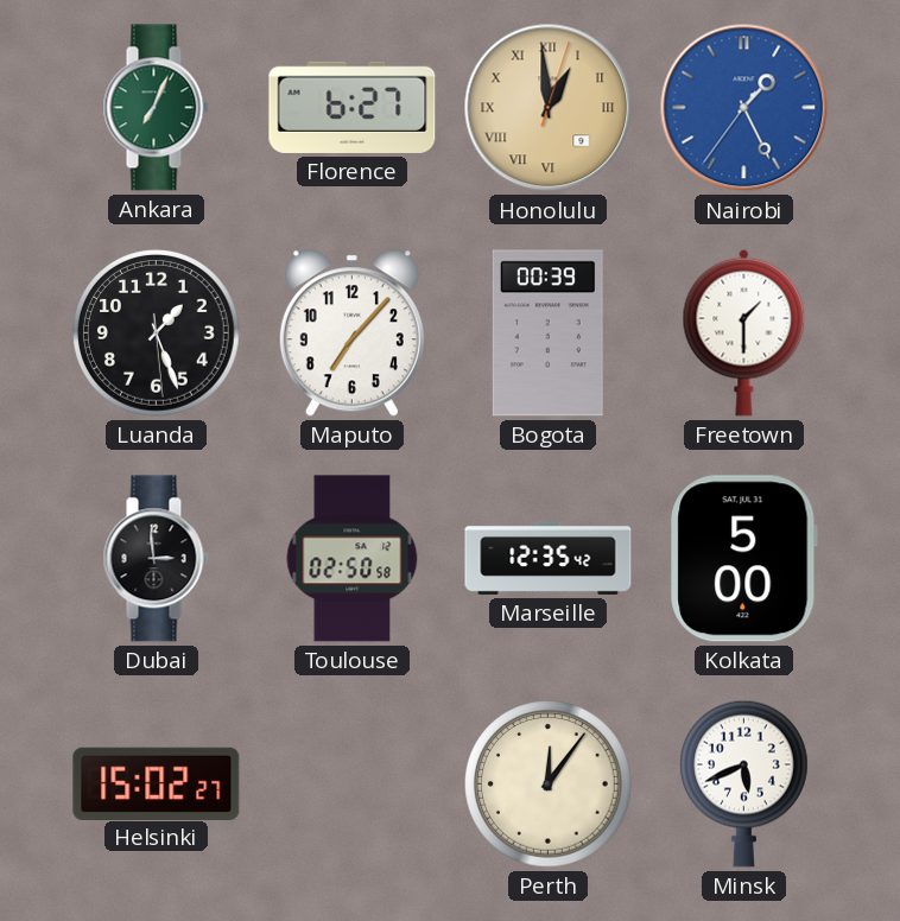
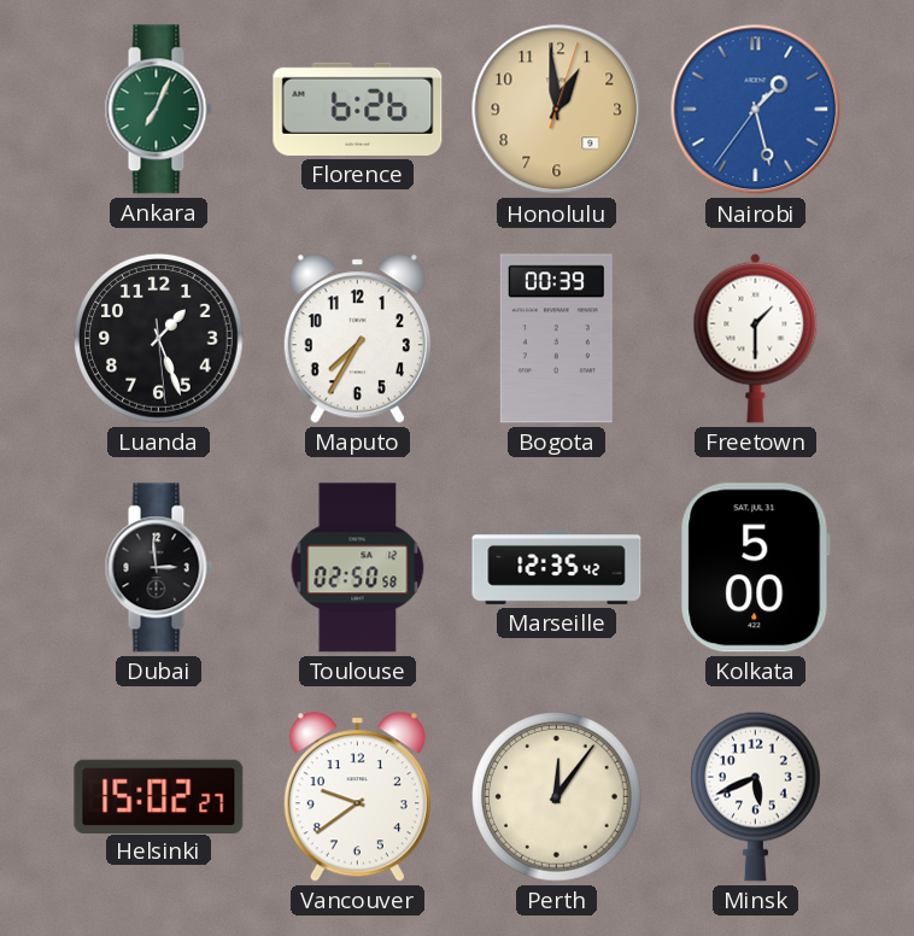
Florence: 6:27 -> 6:26 (358, 109)
Honolulu numerals: Roman -> Arabic (557, 110)
Nairobi: 1:25 -> 1:27 (756, 110)
Maputo: 7:07 -> 7:35 (357, 339)
Vancouver: none -> 9:39 (357, 797)
